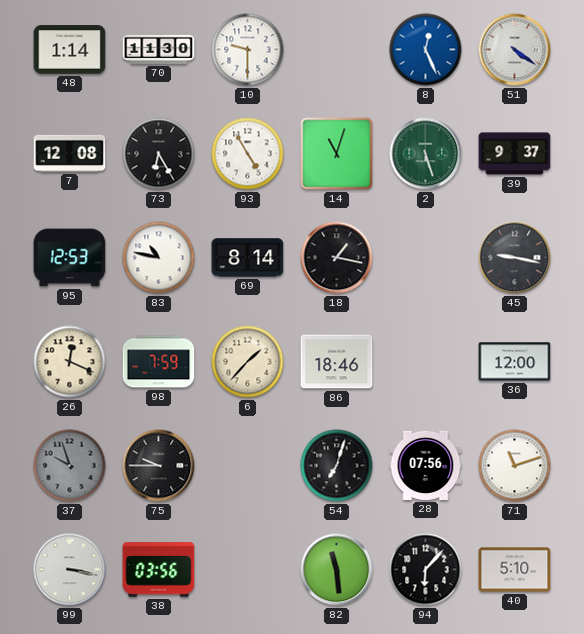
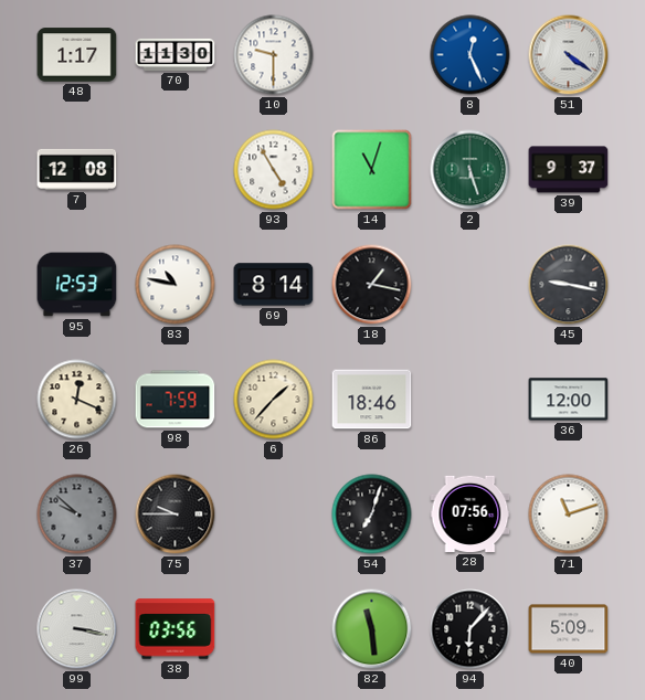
48: 1:14 -> 1:17 (77, 55)
73: 6:25 -> none (159, 154)
37: 9:57 -> 9:52 (77, 515)
40: 5:10 -> 5:09 (569, 629)
